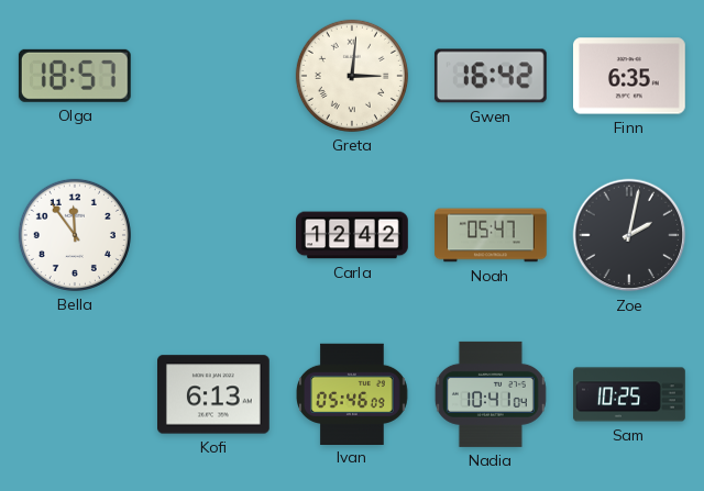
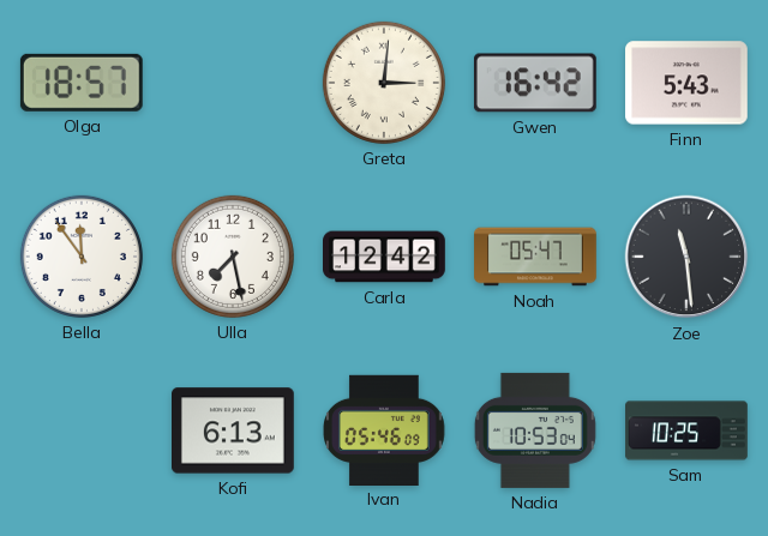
Finn: 6:35 -> 5:43 (688, 83)
Ulla: none -> 7:28 (233, 257)
Zoe: 2:02 -> 11:29 (686, 257)
Nadia: 10:41 -> 10:53 (535, 430)
